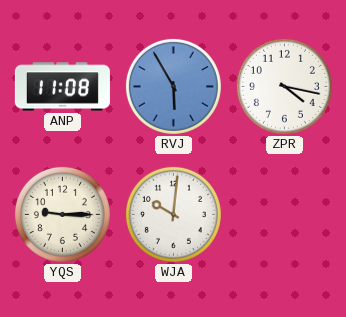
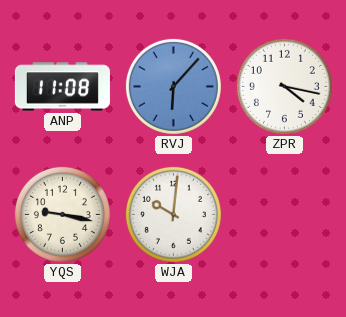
RVJ: 5:55 -> 6:07 (173, 86)
YQS: 9:15 -> 9:17 (62, 214)
